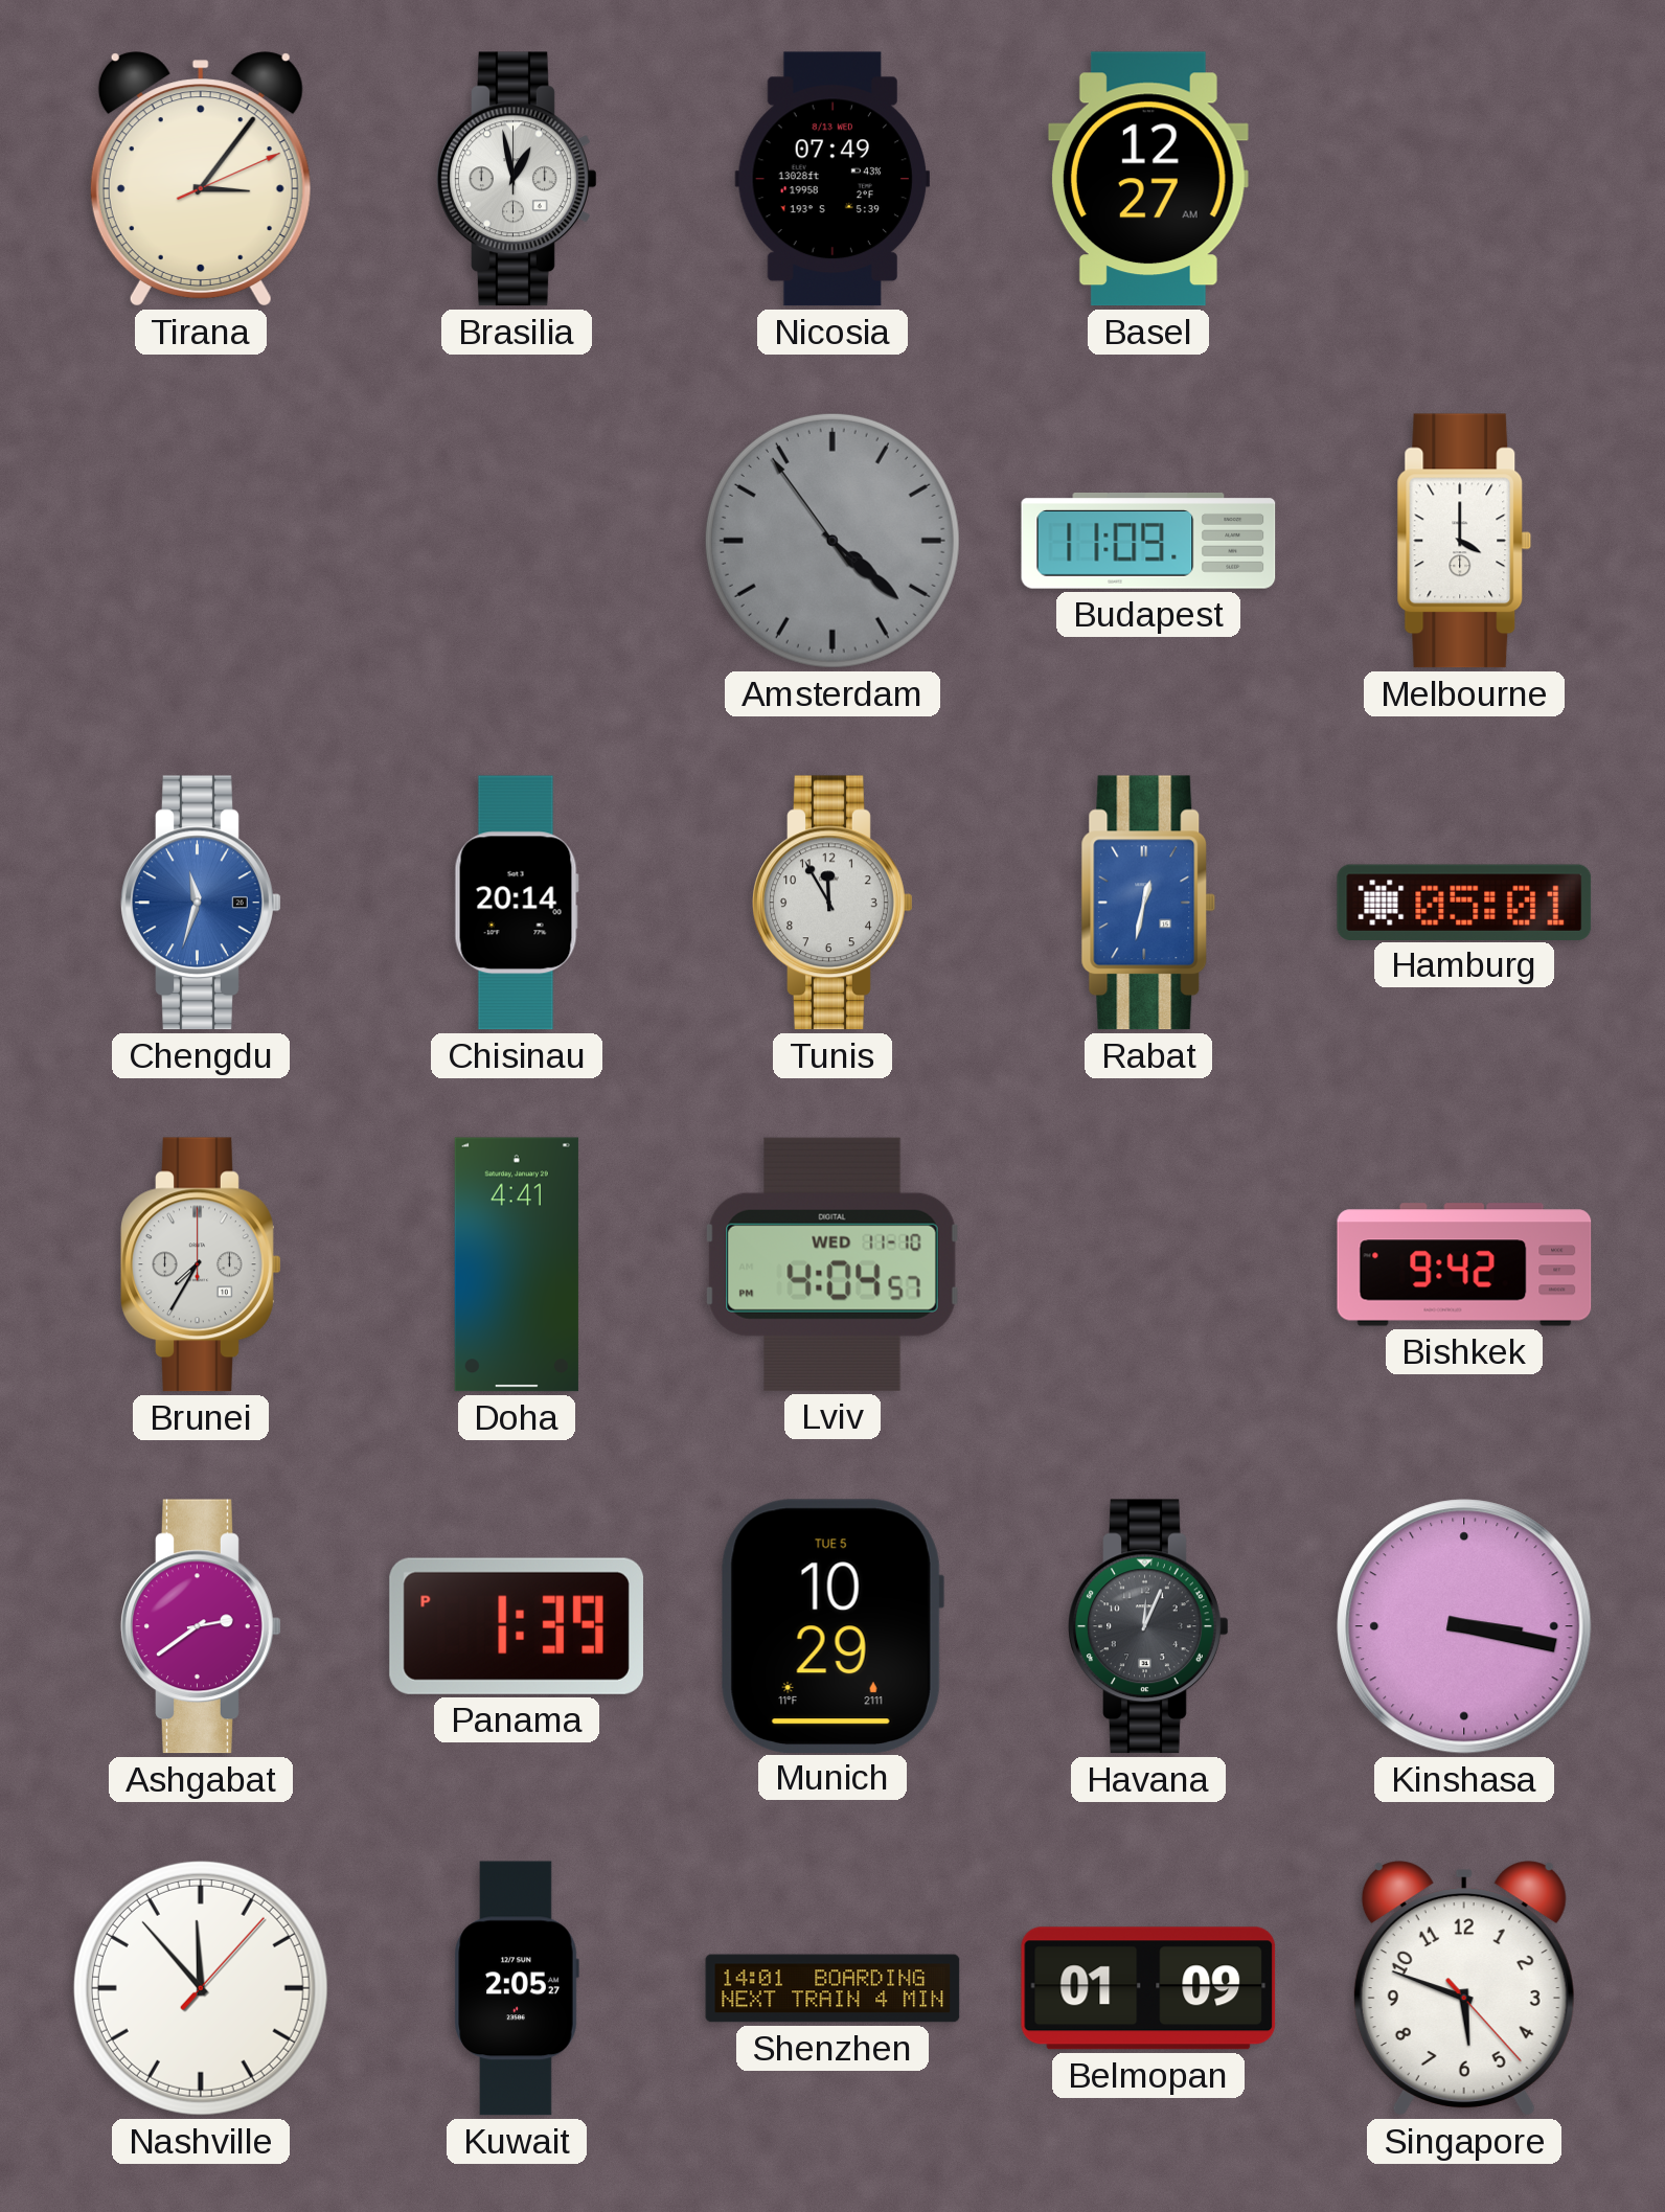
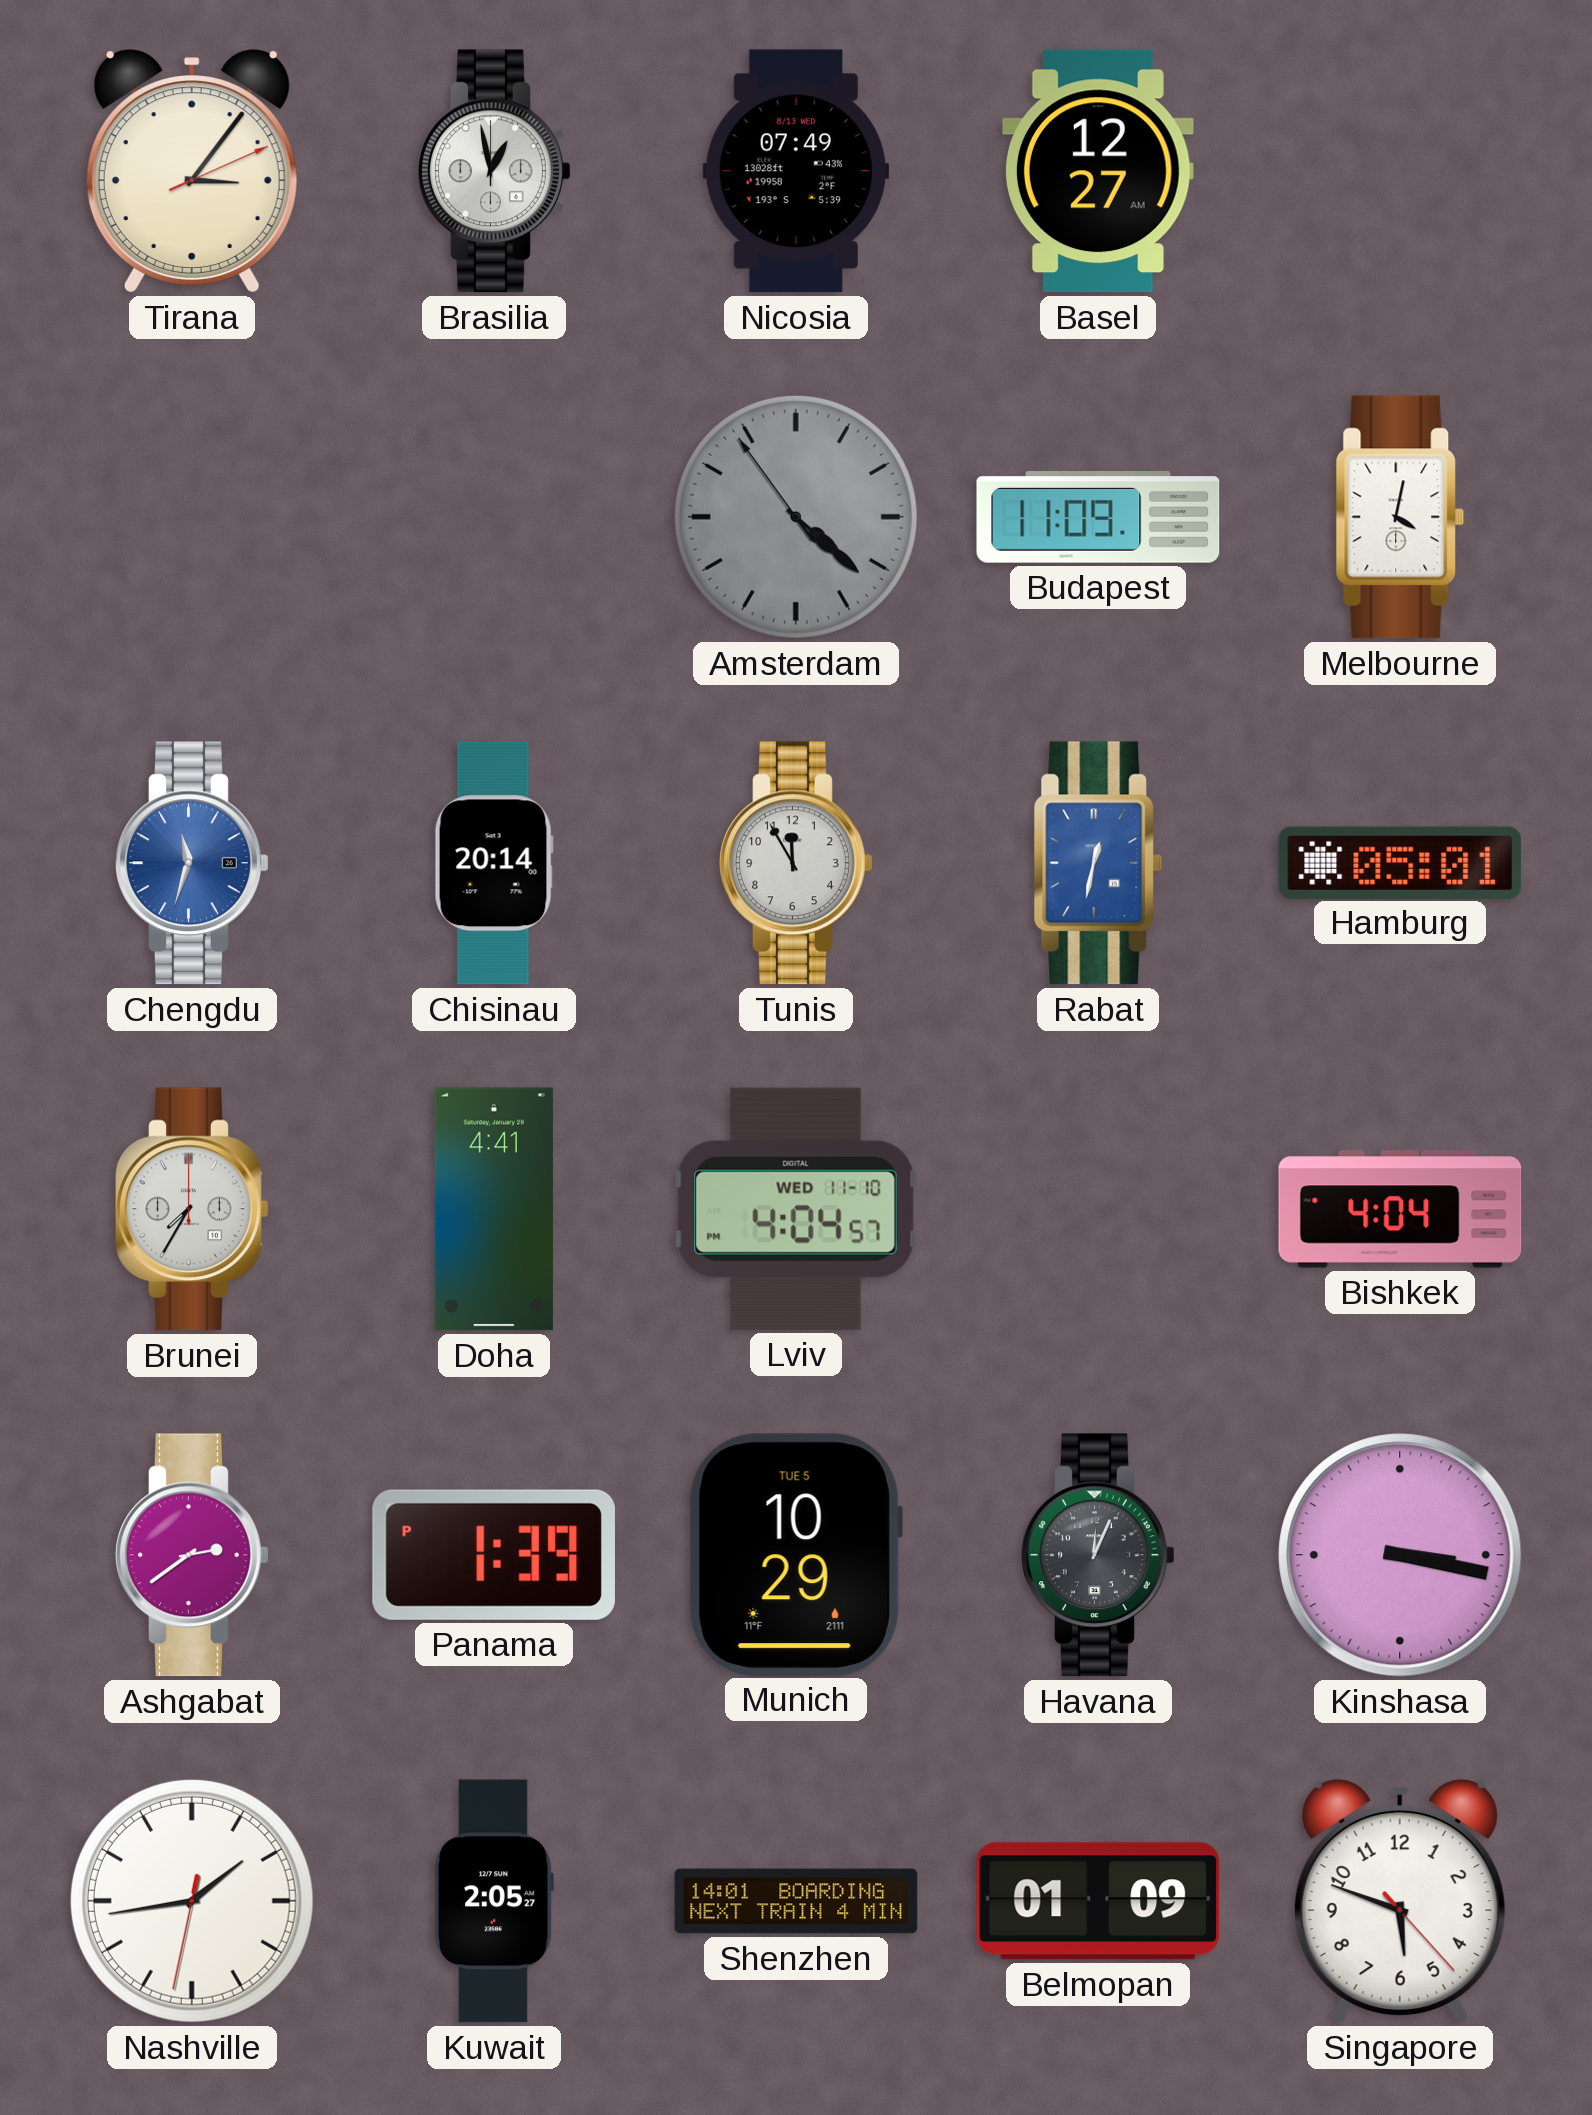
Melbourne: 4:00 -> 4:02 (1400, 517)
Bishkek: 9:42 -> 4:04 (1400, 1209)
Nashville: 11:53 -> 1:43 (192, 1901)
